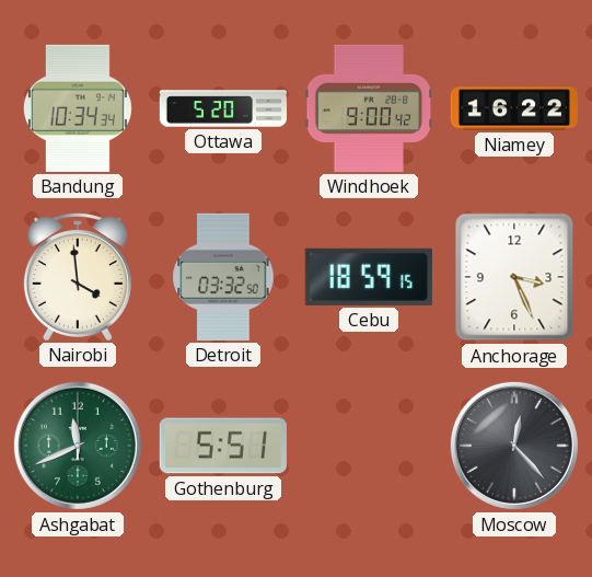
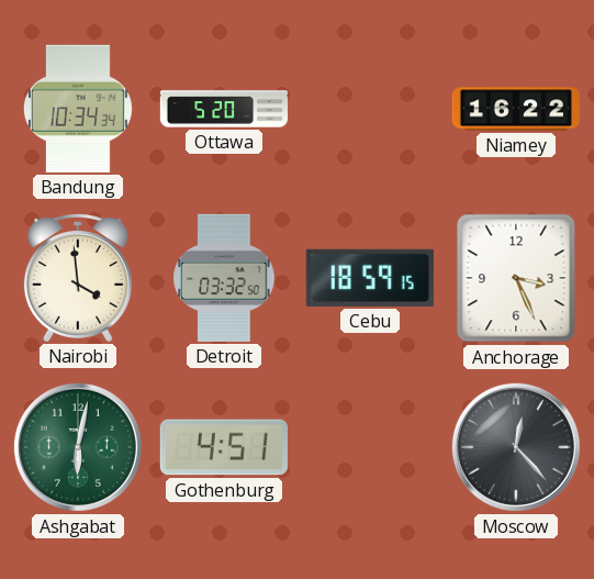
Windhoek: 9:00 -> none (369, 108)
Ashgabat: 11:41 -> 6:02 (78, 447)
Gothenburg: 5:51 -> 4:51 (224, 447)
